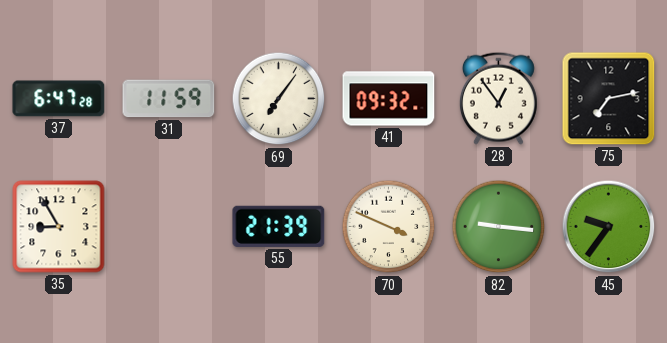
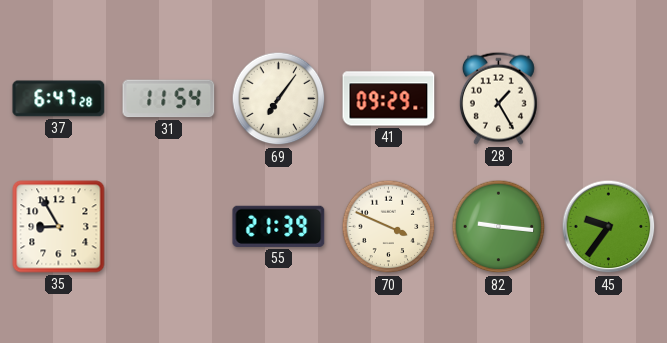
31: 11:59 -> 11:54 (169, 99)
41: 09:32 -> 09:29 (389, 99)
28: 12:54 -> 1:25 (498, 98)
75: 7:13 -> none (609, 99)
